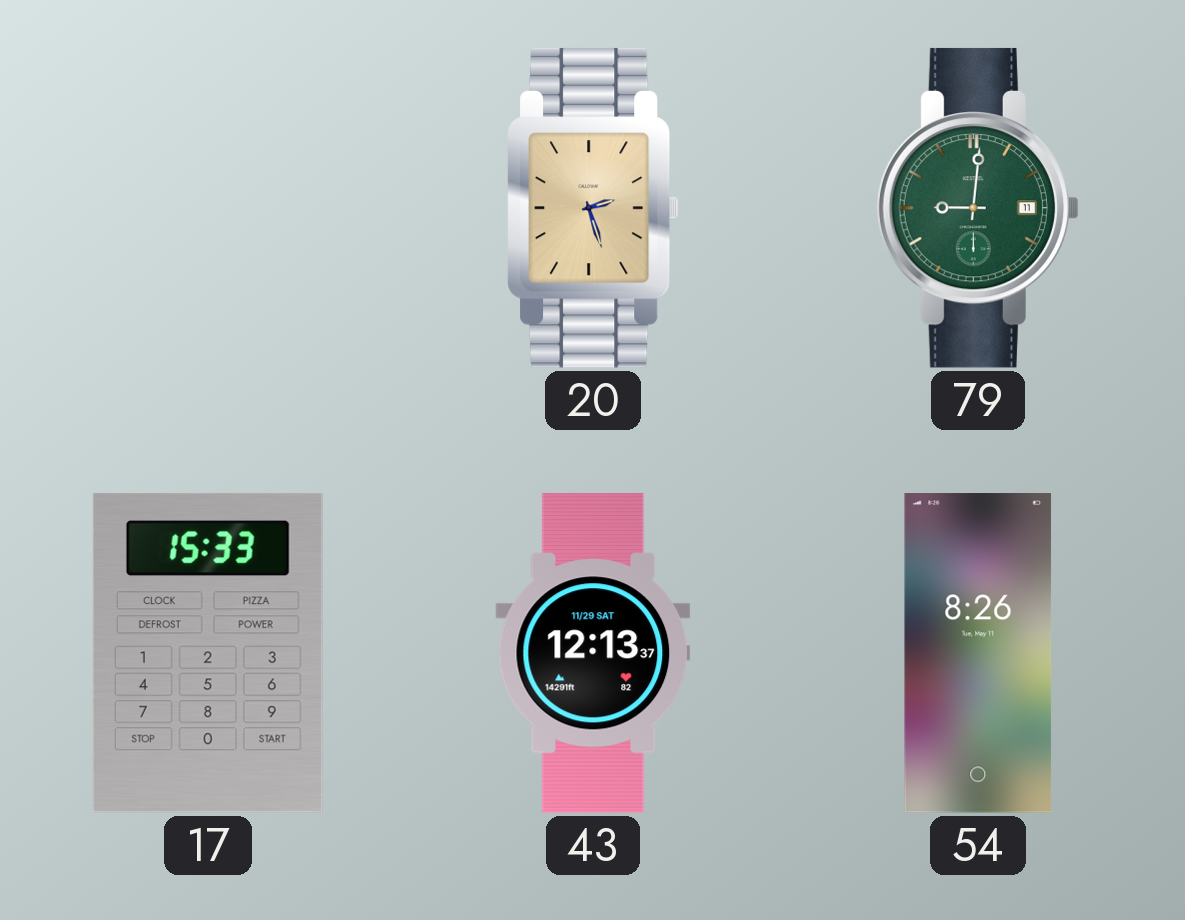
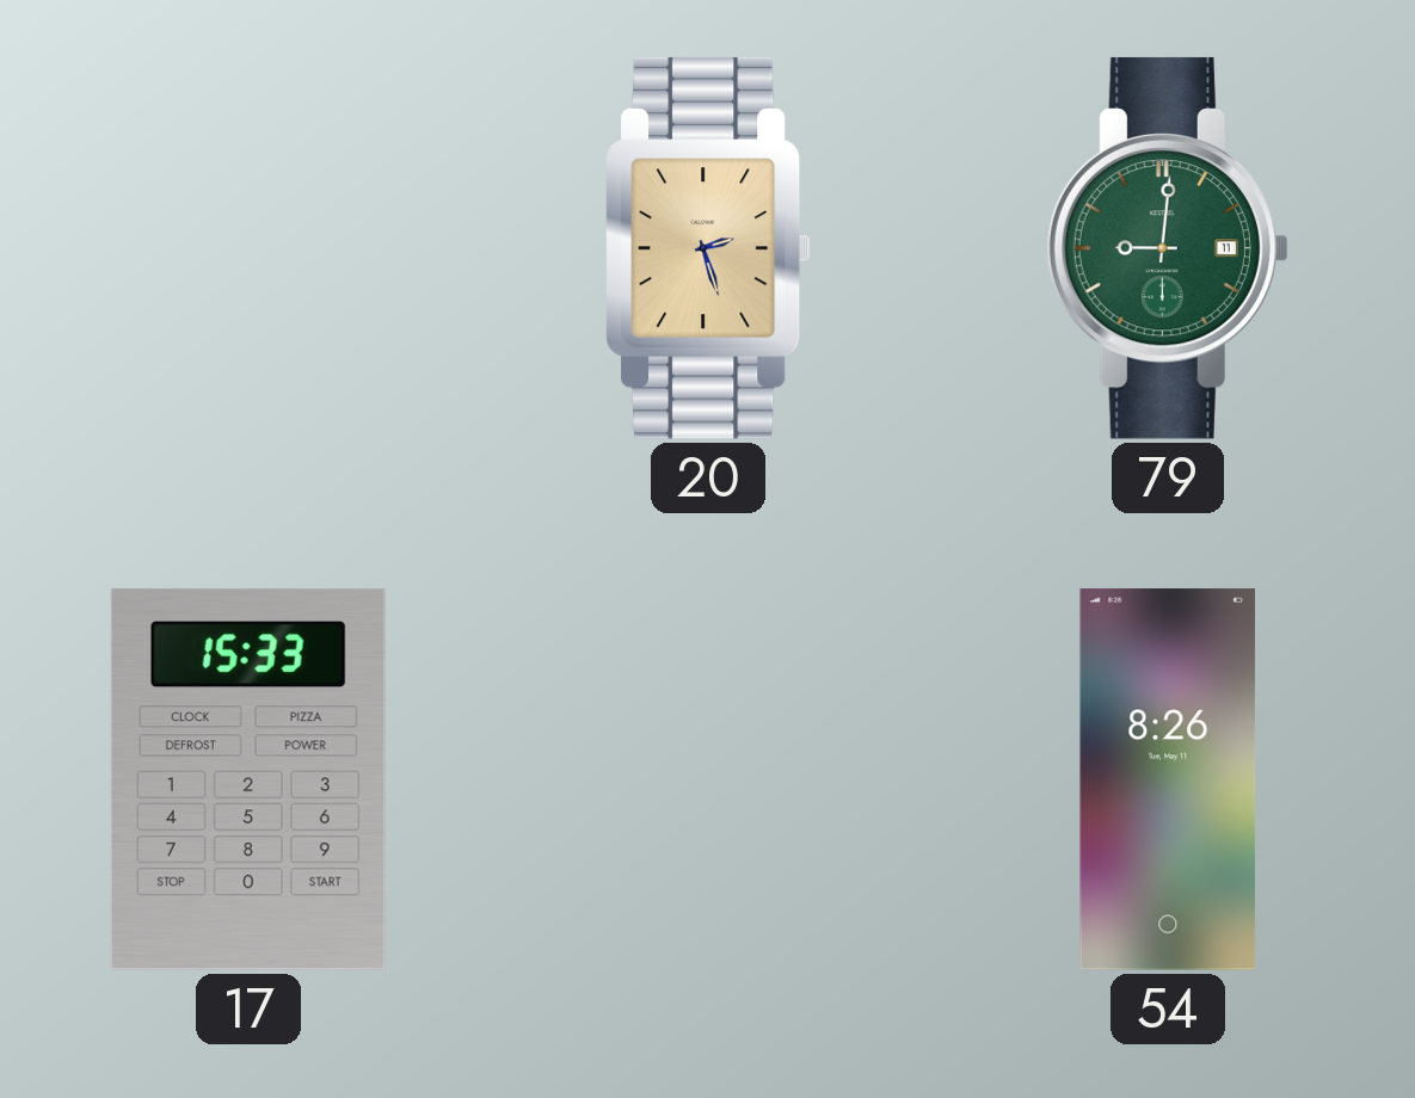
43: 12:13 -> none (593, 653)
